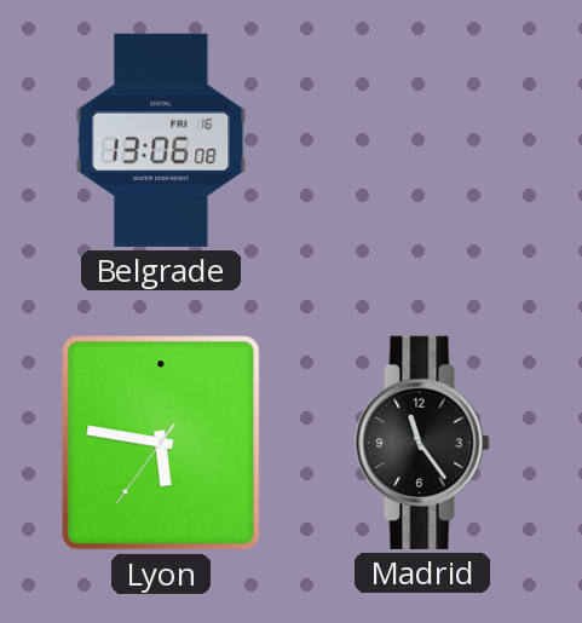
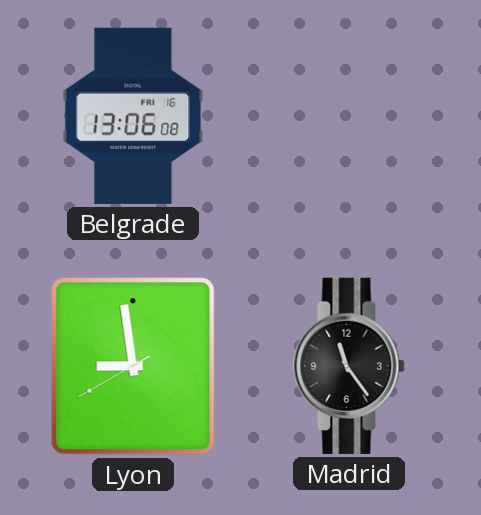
Lyon: 5:46 -> 8:58 (133, 366)
